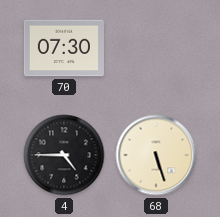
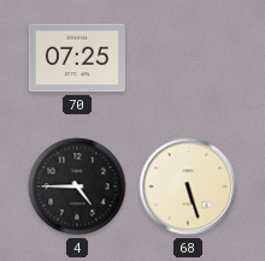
70: 07:30 -> 07:25 (77, 58)
